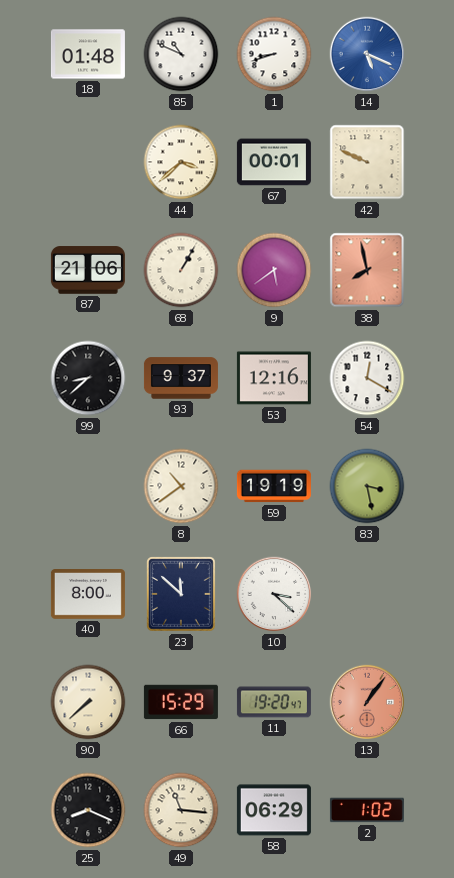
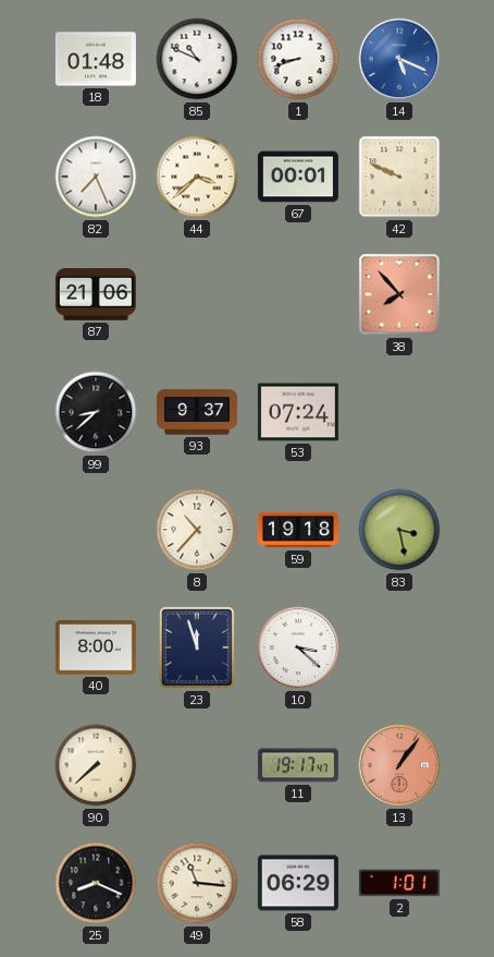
82: none -> 7:26 (96, 177)
68: 1:05 -> none (181, 270)
9: 5:39 -> none (274, 270)
38: 7:58 -> 7:53 (399, 294)
53: 12:16 -> 07:24 (298, 412)
54: 12:20 -> none (367, 378)
8: 10:39 -> 10:37 (197, 530)
59: 19:19 -> 19:18 (298, 530)
23: 11:52 -> 11:57 (198, 649)
66: 15:29 -> none (181, 702)
11: 19:20 -> 19:17 (298, 765)
2: 1:02 -> 1:01 (399, 883)
